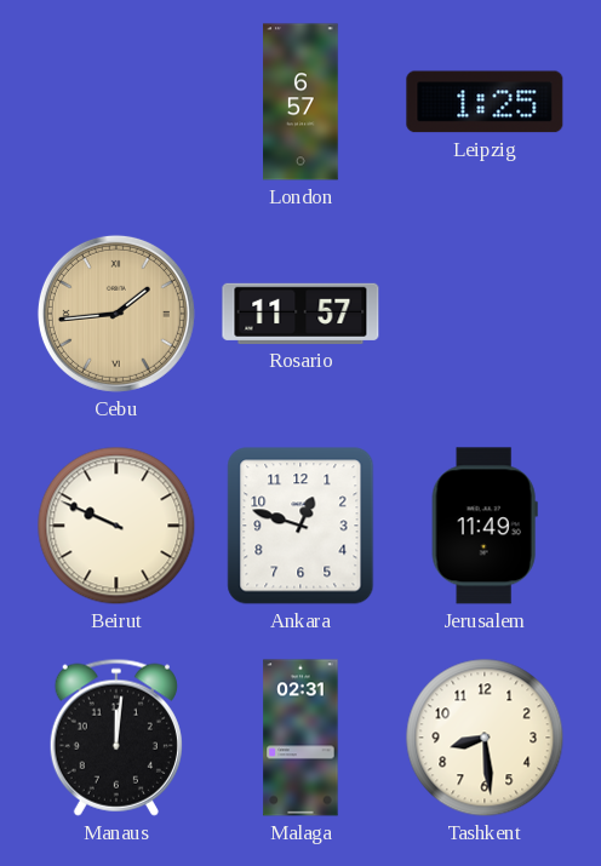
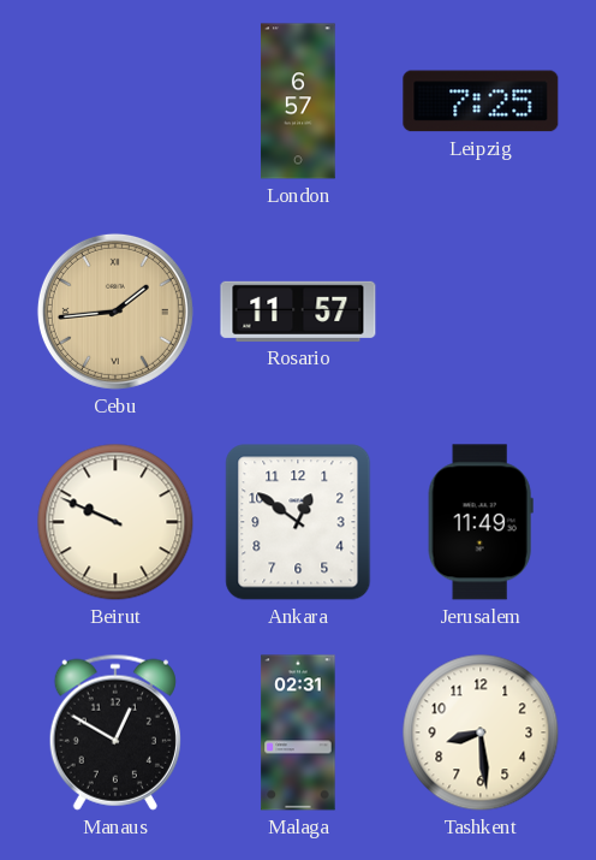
Leipzig: 1:25 -> 7:25 (481, 101)
Ankara: 12:48 -> 12:51 (298, 522)
Manaus: 12:01 -> 12:50 (115, 733)
